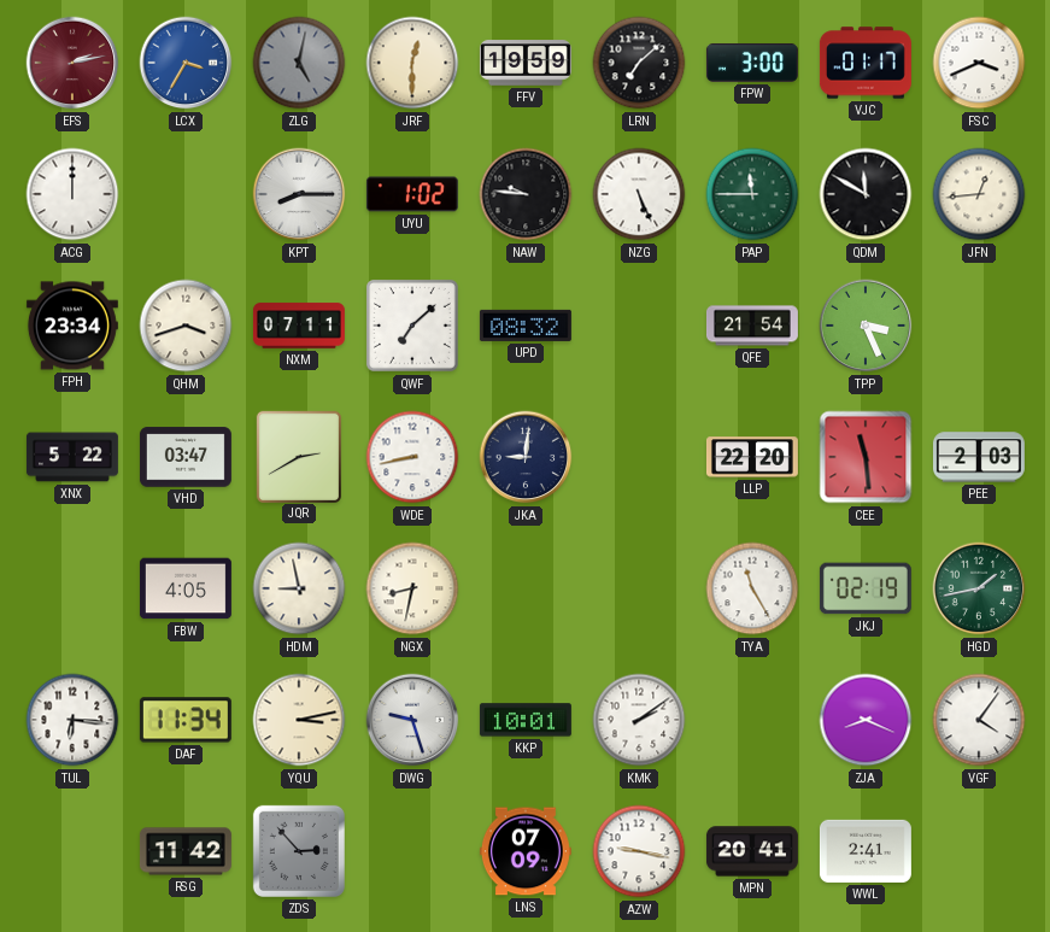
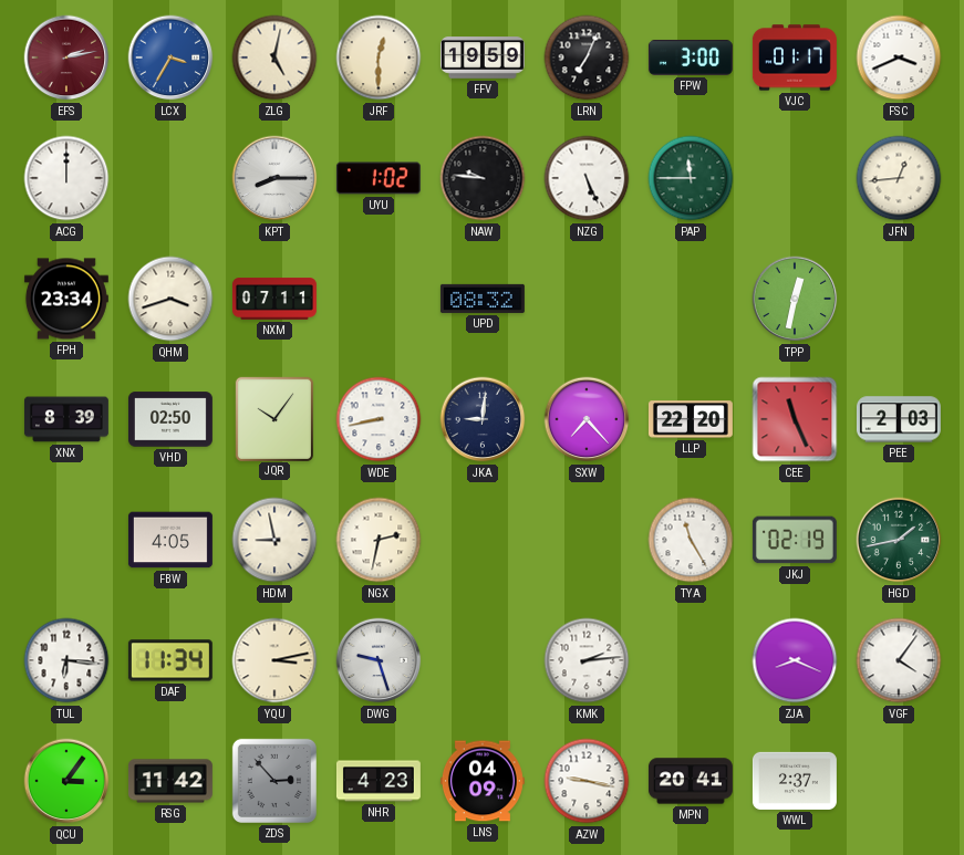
ZLG dial: grey -> cream (274, 58)
LRN: 7:08 -> 7:04 (587, 58)
QDM: 11:50 -> none (866, 194)
QWF: 7:08 -> none (413, 327)
QFE: 21:54 -> none (752, 326)
TPP: 3:26 -> 12:32 (795, 299)
XNX: 5:22 -> 8:39 (66, 419)
VHD: 03:47 -> 02:50 (170, 419)
JQR: 2:40 -> 10:06 (273, 418)
SXW: none -> 7:23 (587, 419)
CEE: 11:29 -> 11:26 (795, 419)
NGX: 8:32 -> 2:32 (379, 540)
KKP: 10:01 -> none (526, 720)
KMK: 2:09 -> 2:14 (587, 660)
QCU: none -> 3:06 (66, 781)
NHR: none -> 4:23 (379, 781)
LNS: 07:09 -> 04:09 (483, 781)
WWL: 2:41 -> 2:37 (795, 781)
